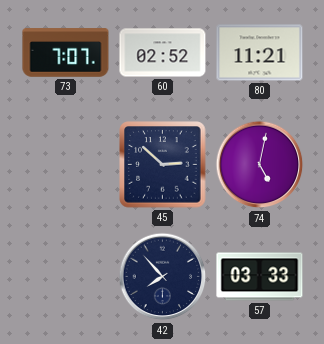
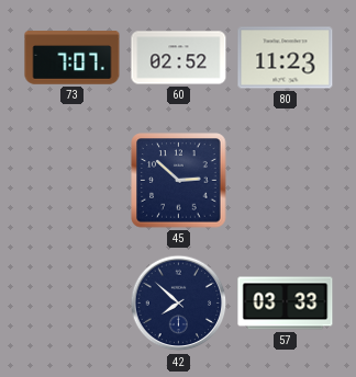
80: 11:21 -> 11:23 (286, 58)
74: 5:02 -> none (260, 165)
42: 7:53 -> 7:52 (179, 304)
